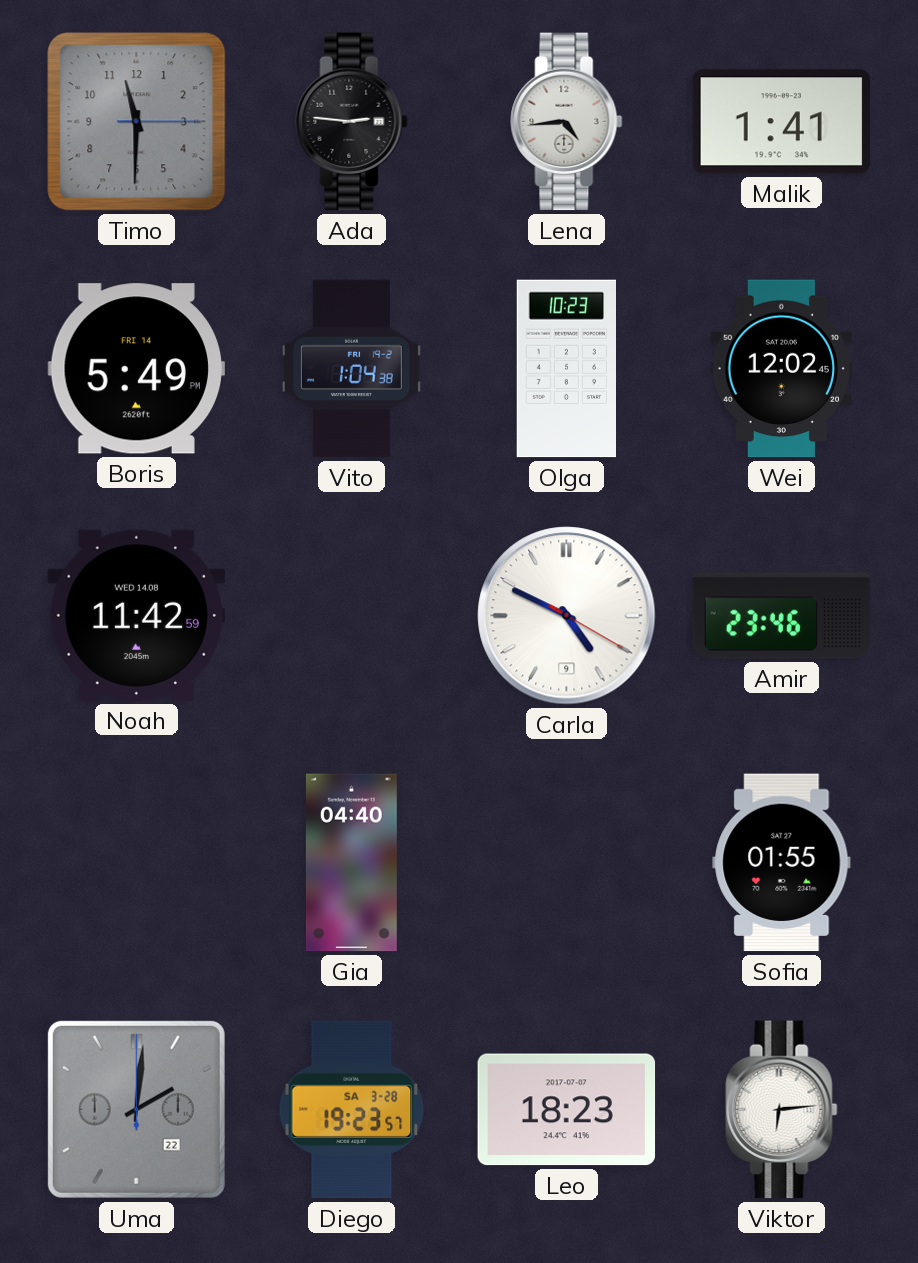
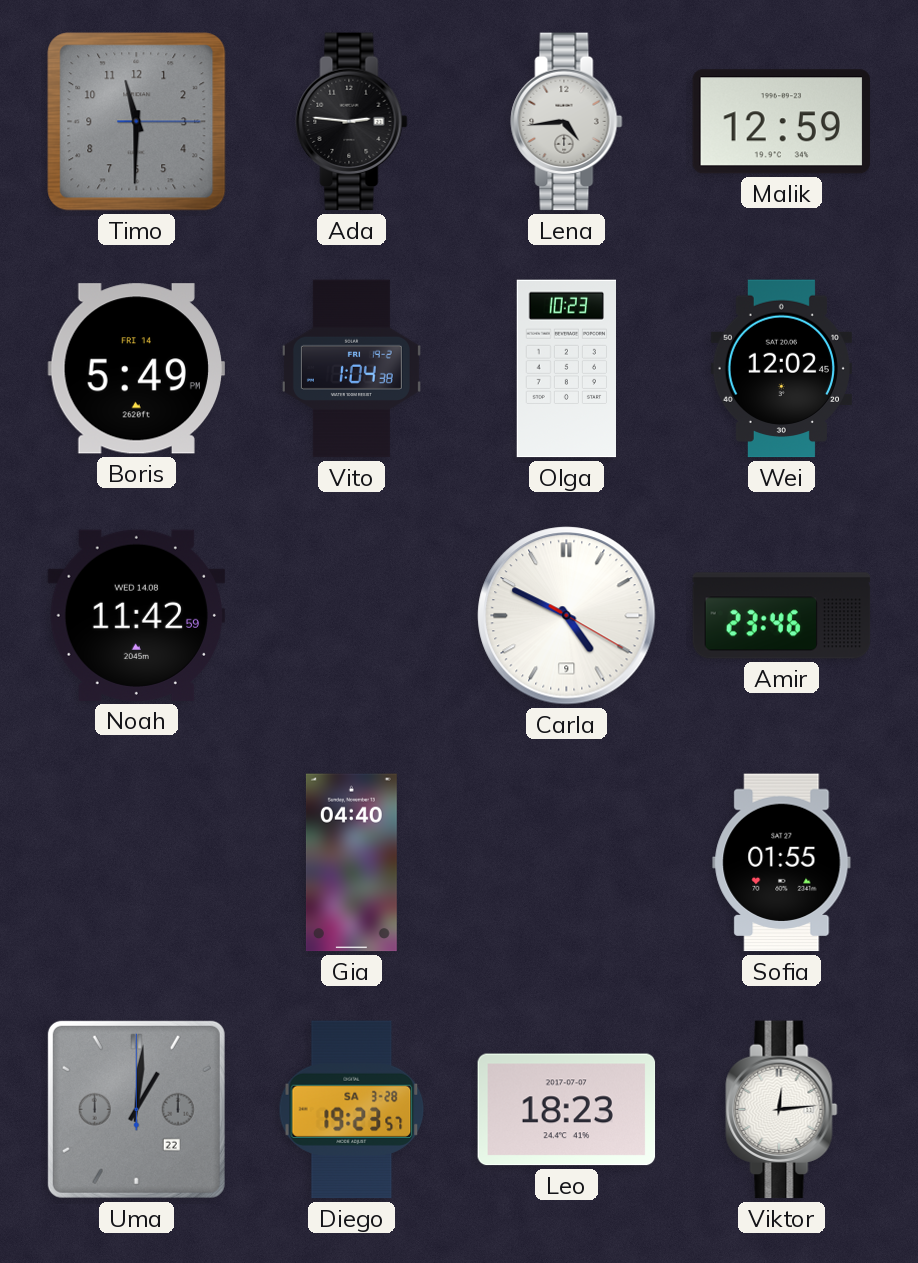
Malik: 1:41 -> 12:59 (781, 122)
Uma: 2:01 -> 1:01 (136, 1109)
Viktor: 6:14 -> 12:14 (782, 1110)
